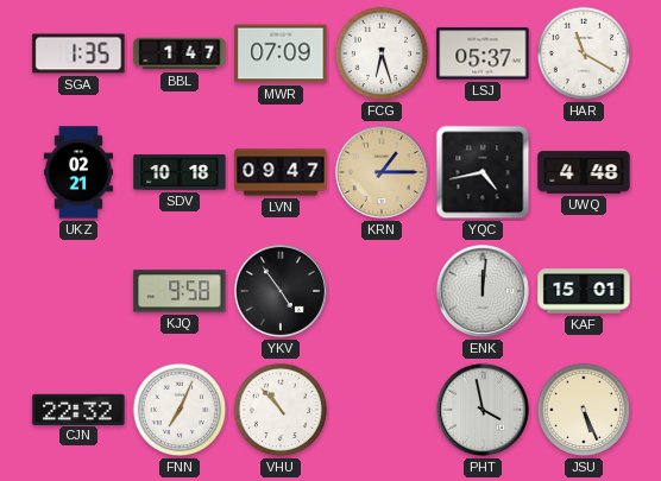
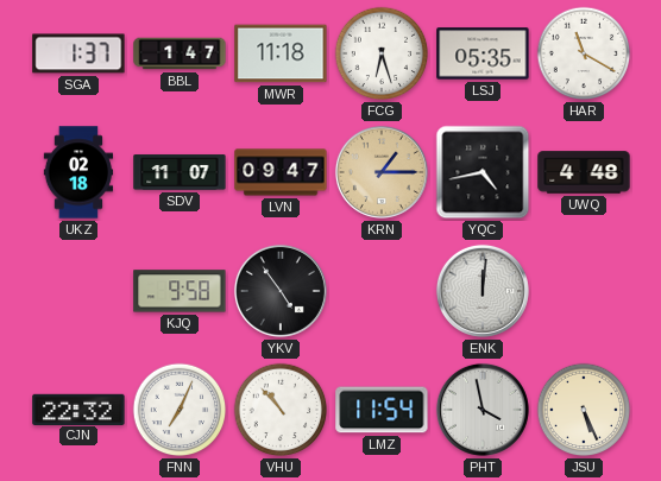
SGA: 1:35 -> 1:37 (78, 53)
MWR: 07:09 -> 11:18 (281, 53)
LSJ: 05:37 -> 05:35 (483, 53)
UKZ: 02:21 -> 02:18 (78, 172)
SDV: 10:18 -> 11:07 (180, 172)
KAF: 15:01 -> none (584, 291)
LMZ: none -> 11:54 (382, 410)
